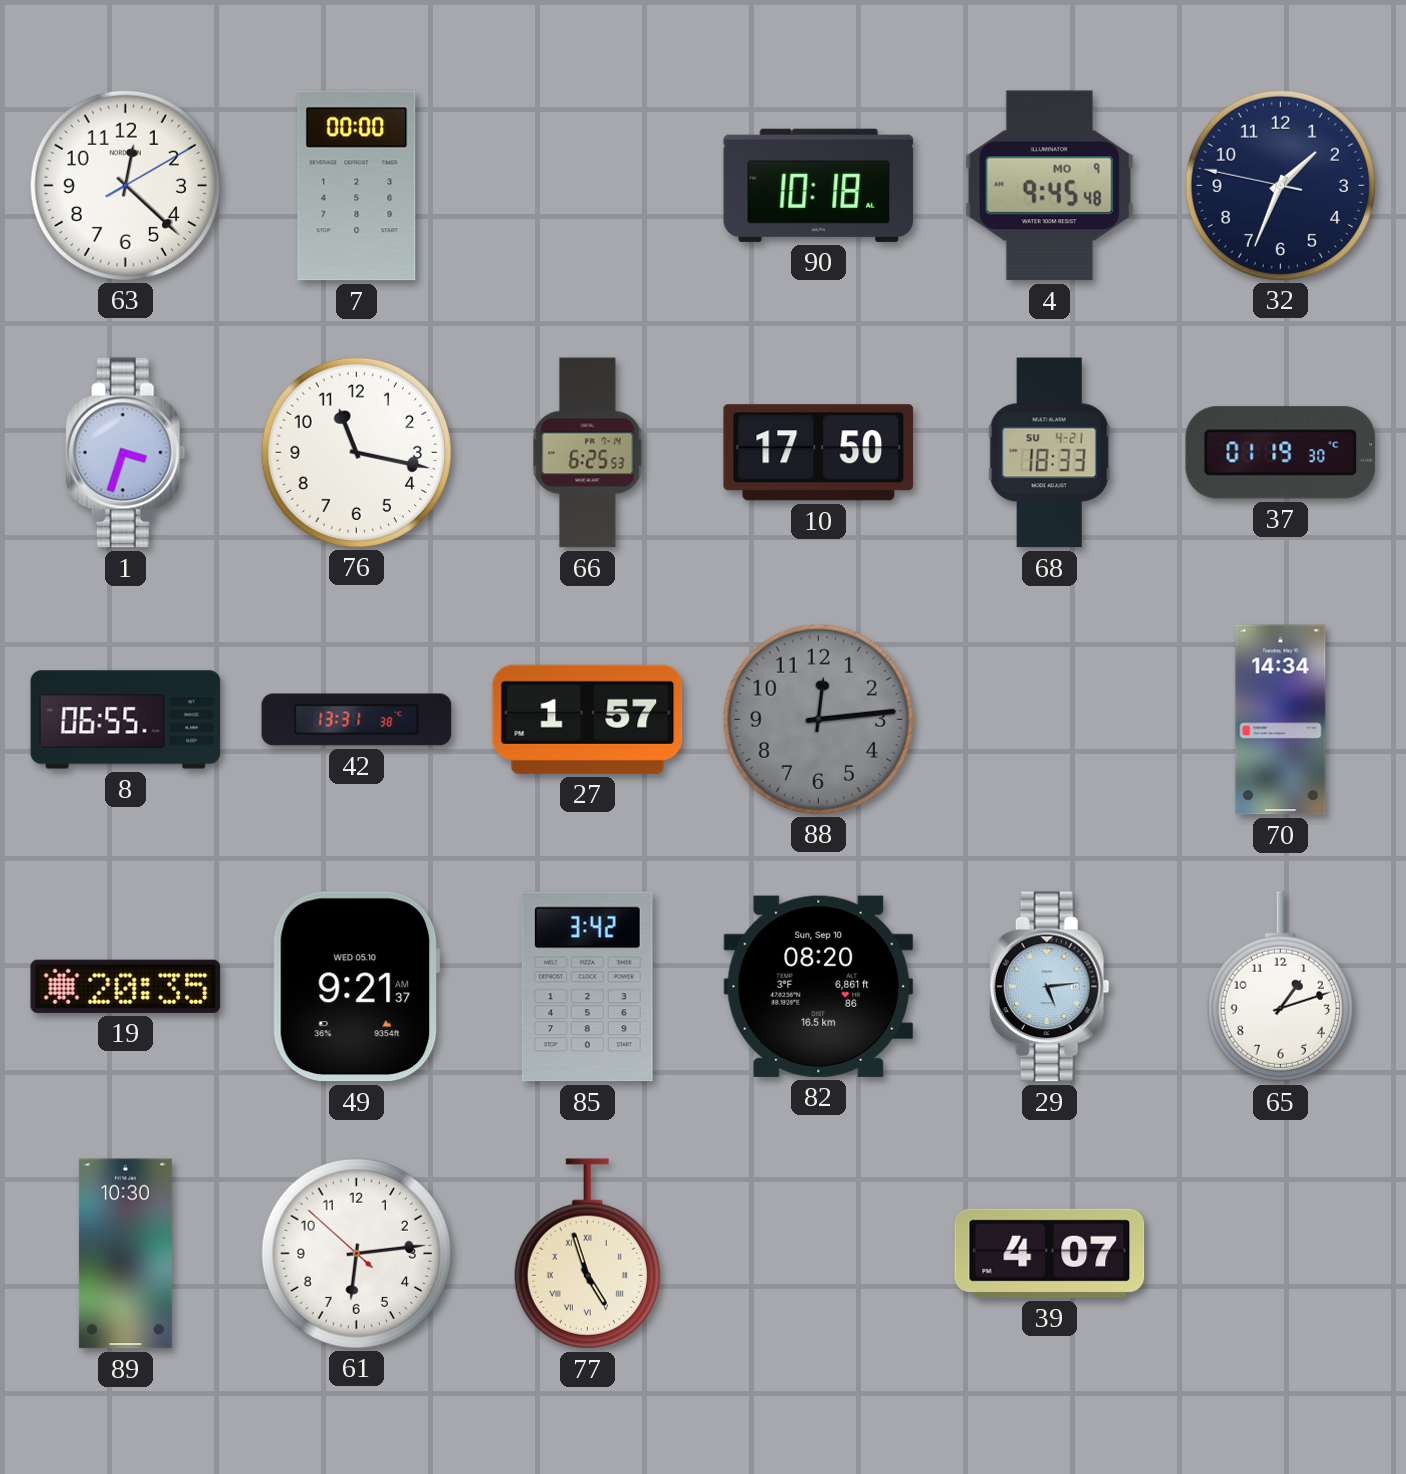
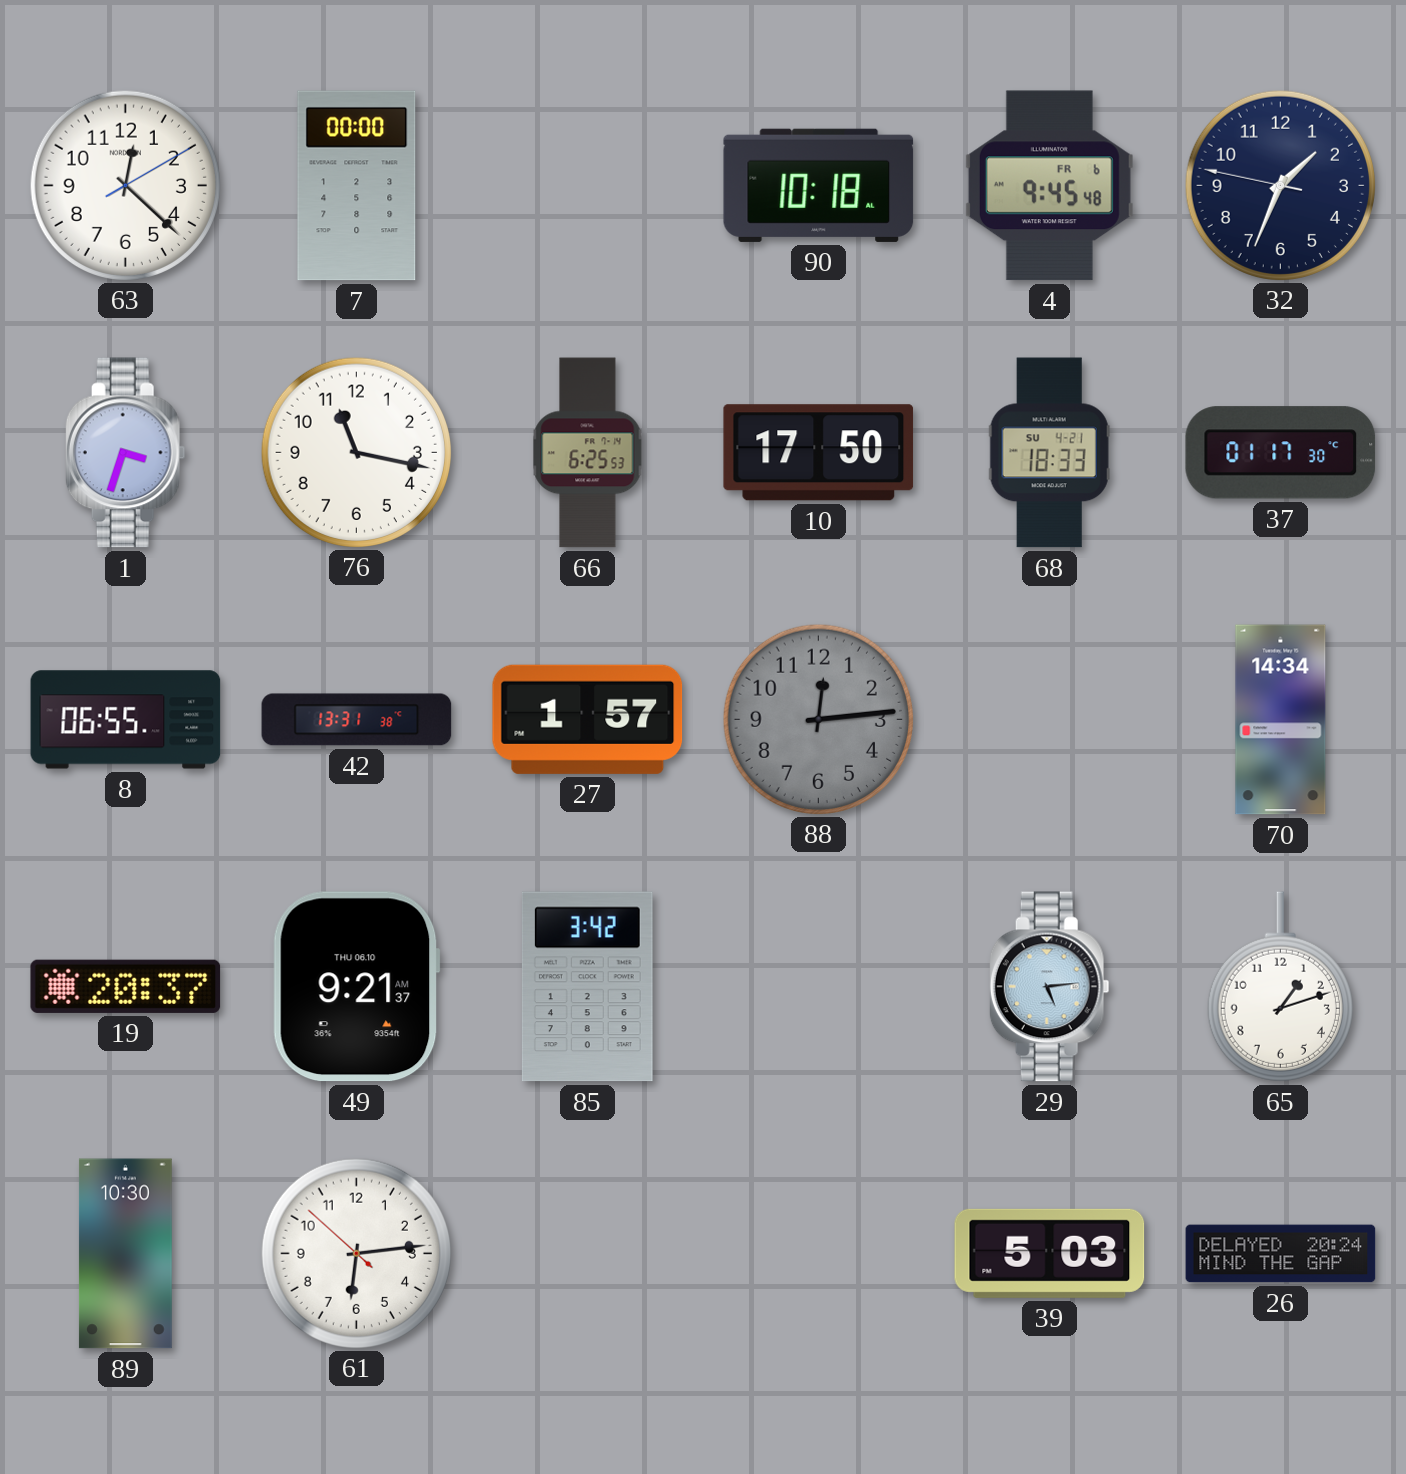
4 date: MO 9 -> FR 6 (1049, 186)
37: 01:19 -> 01:17 (1281, 453)
19: 20:35 -> 20:37 (126, 986)
49 date: WED 05.10 -> THU 06.10 (356, 987)
82: 08:20 -> none (819, 986)
77: 4:57 -> none (587, 1254)
39: 4:07 -> 5:03 (1050, 1253)
26: none -> 20:24 (1281, 1254)
